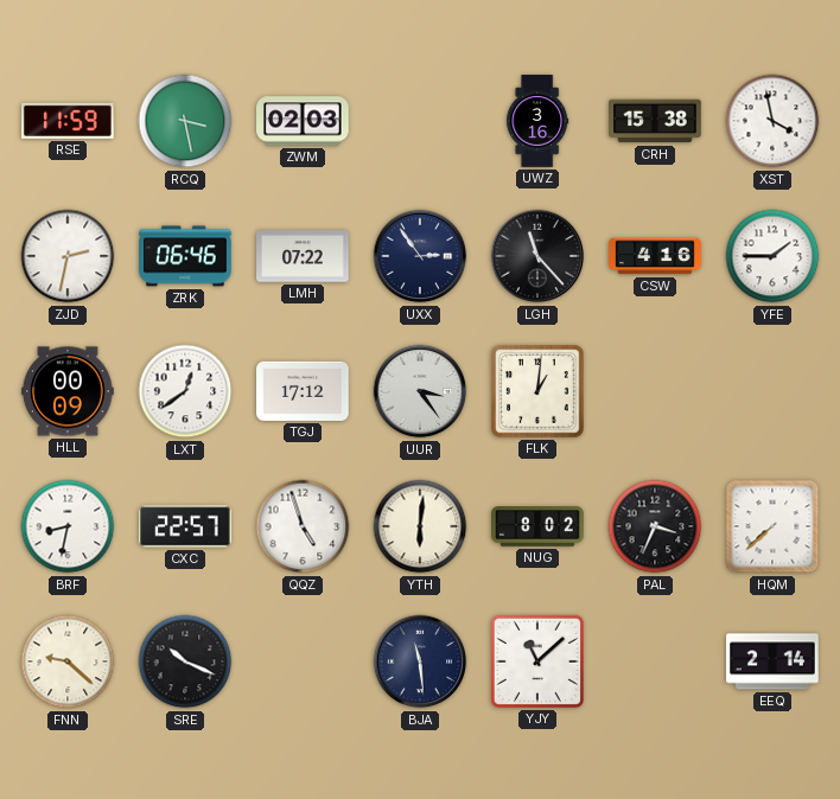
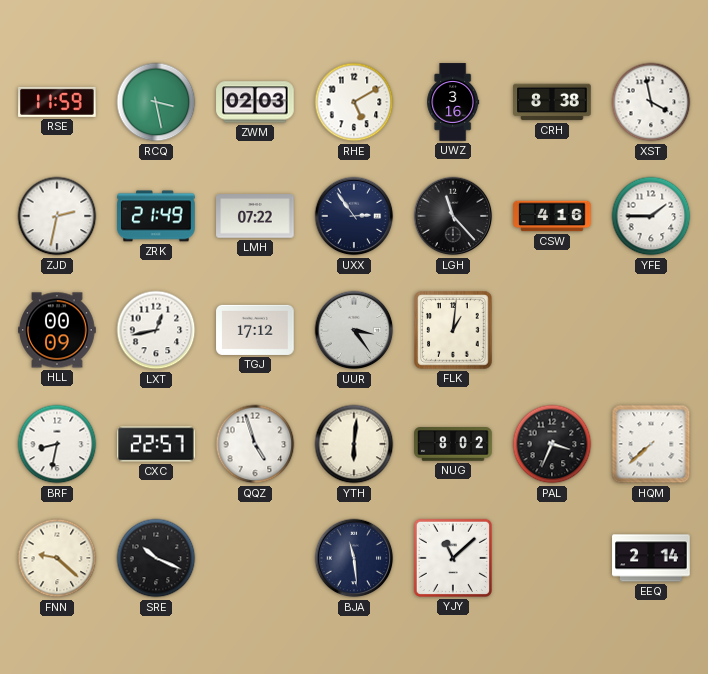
RHE: none -> 5:10 (354, 102)
CRH: 15:38 -> 8:38 (552, 102)
ZRK: 06:46 -> 21:49 (156, 216)
LXT: 12:39 -> 12:43 (156, 330)
